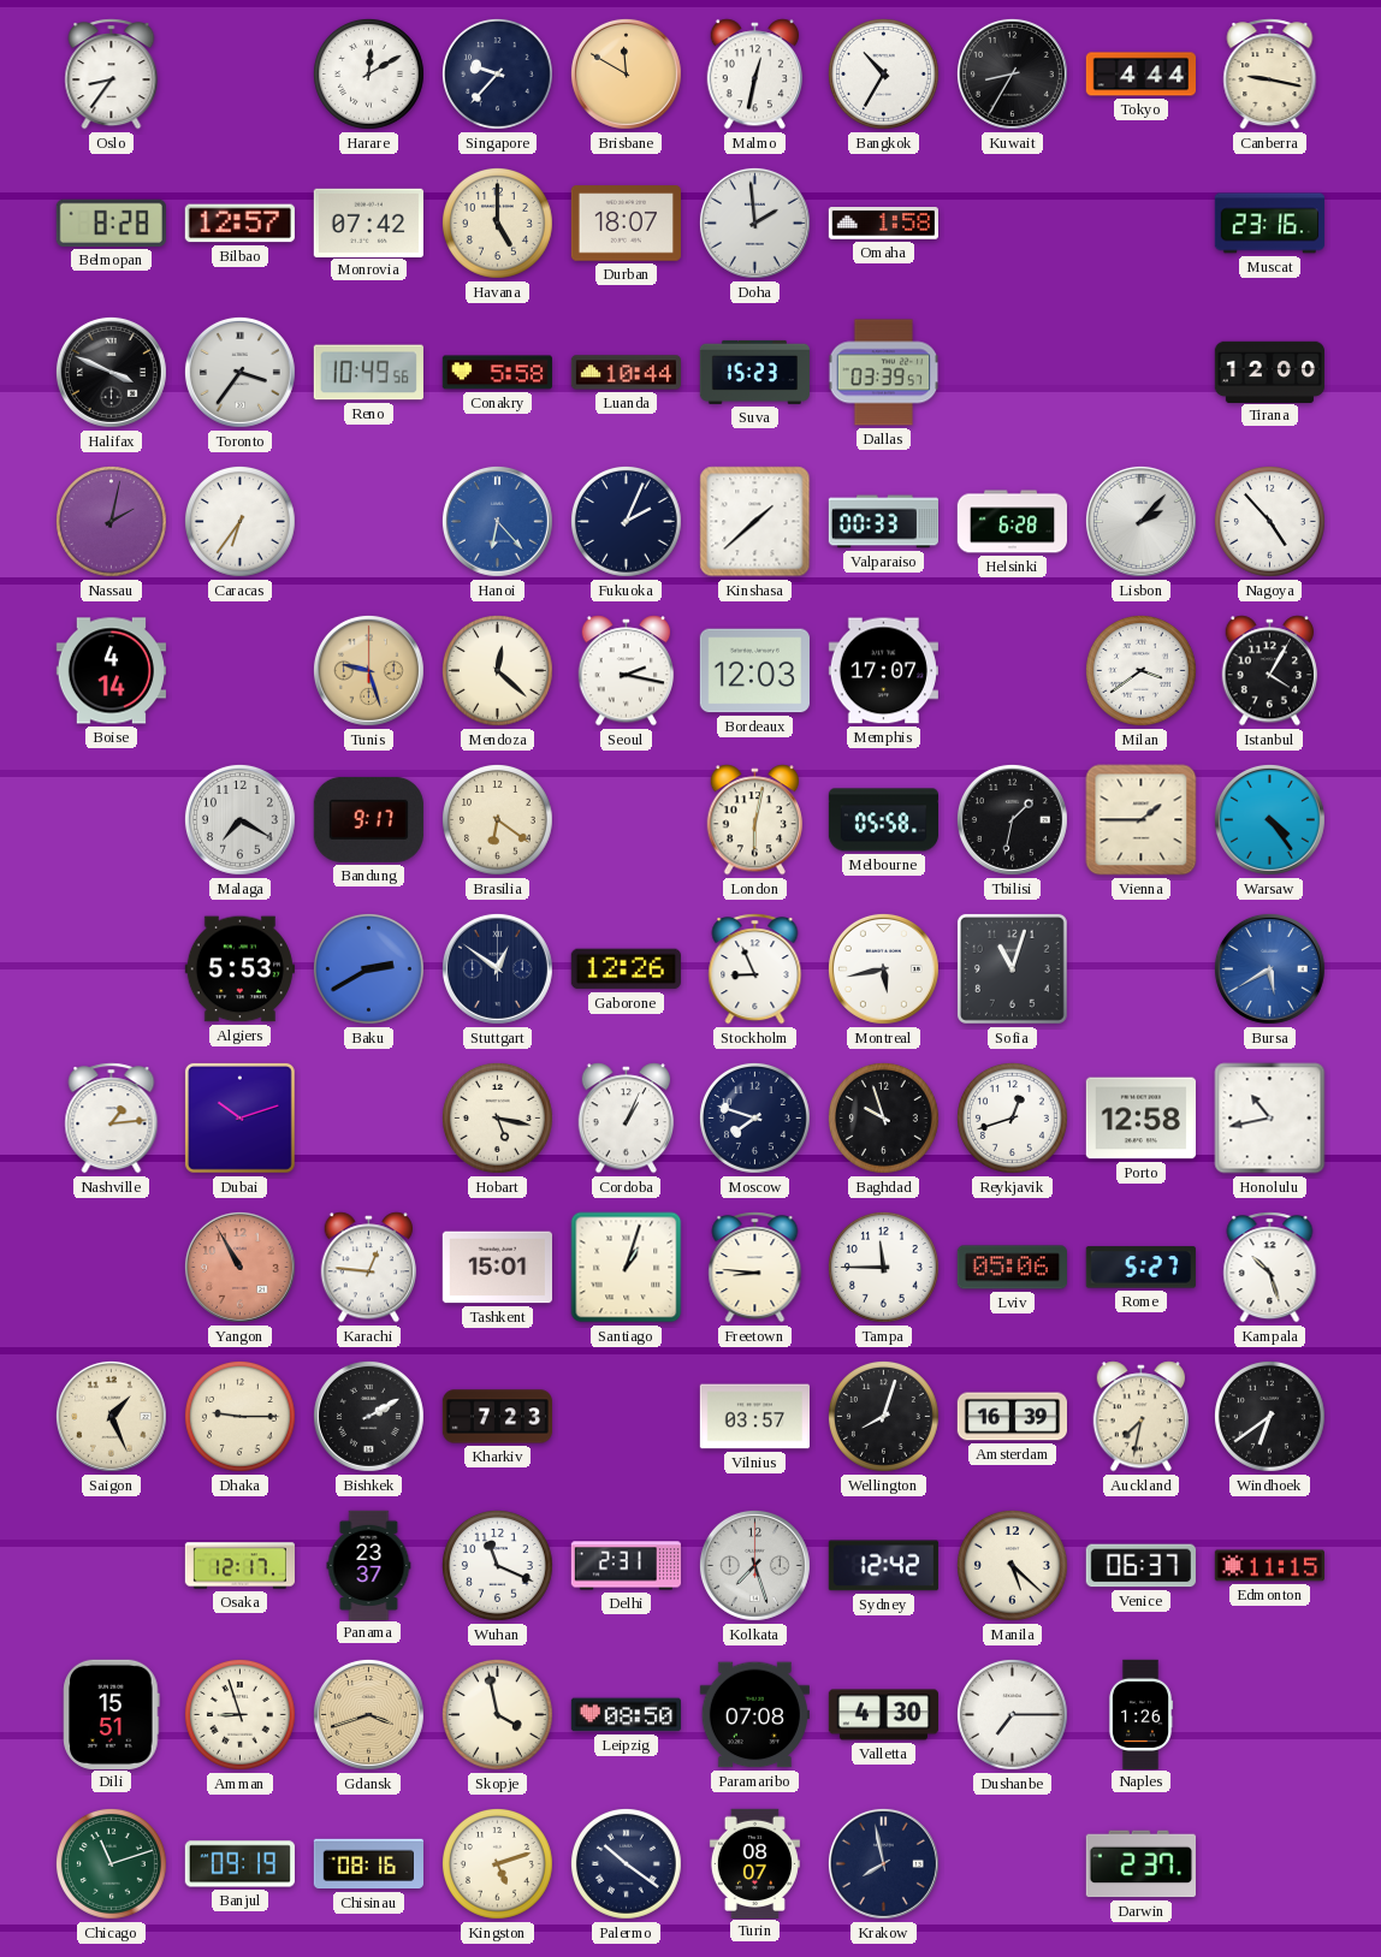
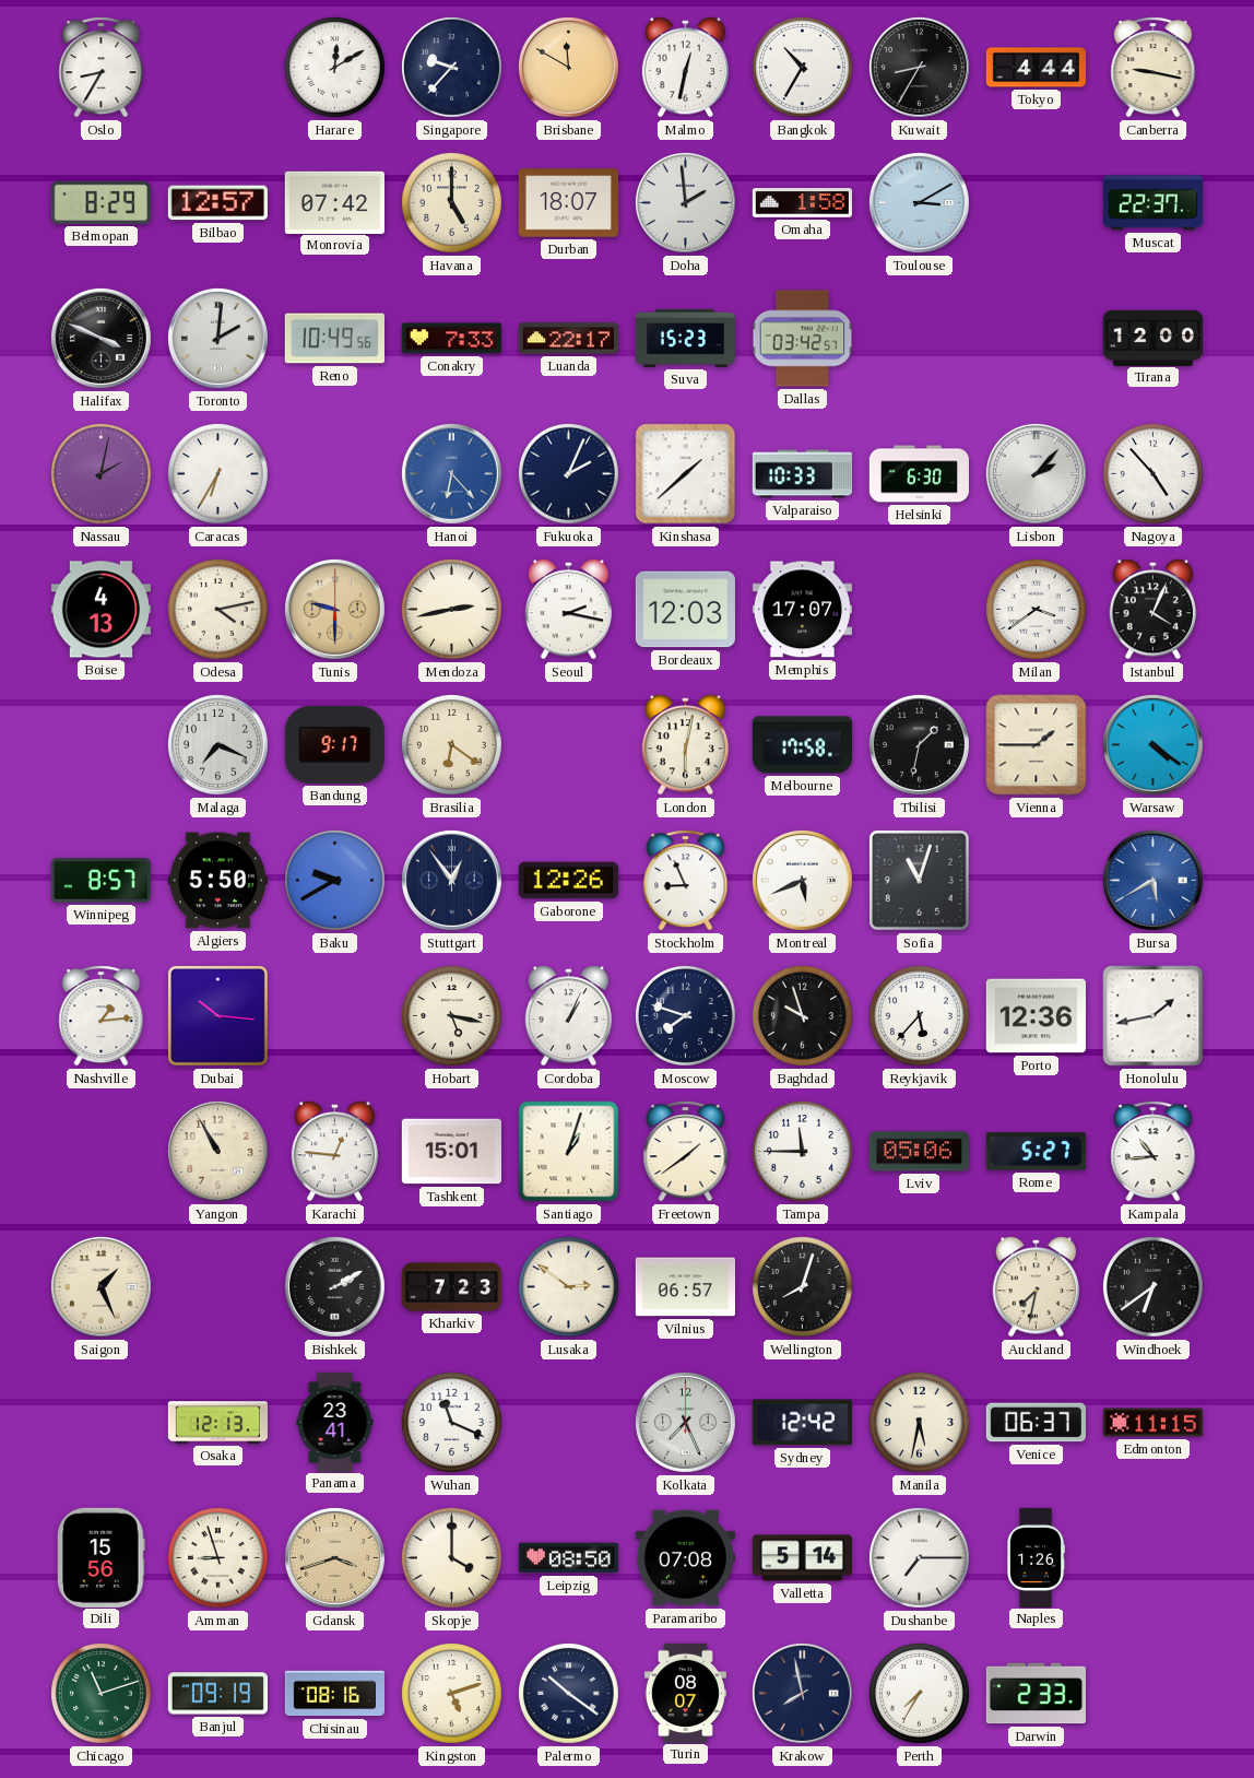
Oslo: 8:36 -> 8:35 (102, 68)
Belmopan: 8:28 -> 8:29 (100, 202)
Toulouse: none -> 3:10 (919, 202)
Muscat: 23:16 -> 22:37 (1152, 203)
Toronto: 3:36 -> 2:01 (217, 338)
Conakry: 5:58 -> 7:33 (451, 339)
Luanda: 10:44 -> 22:17 (568, 339)
Dallas: 03:39 -> 03:42 (803, 339)
Caracas: 6:36 -> 6:35 (217, 473)
Valparaiso: 00:33 -> 10:33 (802, 474)
Helsinki: 6:28 -> 6:30 (919, 474)
Boise: 4:14 -> 4:13 (100, 610)
Odesa: none -> 4:13 (217, 609)
Tunis: 9:27 -> 9:30 (334, 609)
Mendoza: 12:22 -> 2:43 (451, 609)
Istanbul: 4:05 -> 4:04 (1154, 610)
Malaga: 7:20 -> 7:19 (217, 744)
Melbourne: 05:58 -> 17:58 (802, 745)
Warsaw: 4:24 -> 4:21 (1152, 744)
Winnipeg: none -> 8:57 (100, 881)
Algiers: 5:53 -> 5:50 (217, 881)
Baku: 2:40 -> 9:40 (334, 880)
Stuttgart: 12:51 -> 12:54 (451, 880)
Montreal: 5:43 -> 5:41 (802, 880)
Dubai: 10:12 -> 10:16 (217, 1015)
Reykjavik: 12:42 -> 5:37 (919, 1015)
Porto: 12:58 -> 12:36 (1036, 1016)
Honolulu: 10:43 -> 1:43 (1154, 1016)
Yangon dial: salmon -> cream (217, 1151)
Freetown: 8:46 -> 1:39 (686, 1152)
Kampala: 10:27 -> 10:44 (1154, 1152)
Dhaka: 9:15 -> none (239, 1416)
Lusaka: none -> 2:51 (568, 1286)
Vilnius: 03:57 -> 06:57 (685, 1287)
Amsterdam: 16:39 -> none (1012, 1417)
Osaka: 12:17 -> 12:13 (218, 1423)
Panama: 23:37 -> 23:41 (335, 1422)
Delhi: 2:31 -> none (626, 1566)
Kolkata: 7:27 -> 7:26 (685, 1422)
Manila: 5:22 -> 5:32 (919, 1422)
Dili: 15:51 -> 15:56 (102, 1557)
Skopje: 3:58 -> 4:00 (451, 1557)
Valletta: 4:30 -> 5:14 (802, 1558)
Perth: none -> 7:35 (919, 1693)
Darwin: 2:37 -> 2:33 (1036, 1694)
